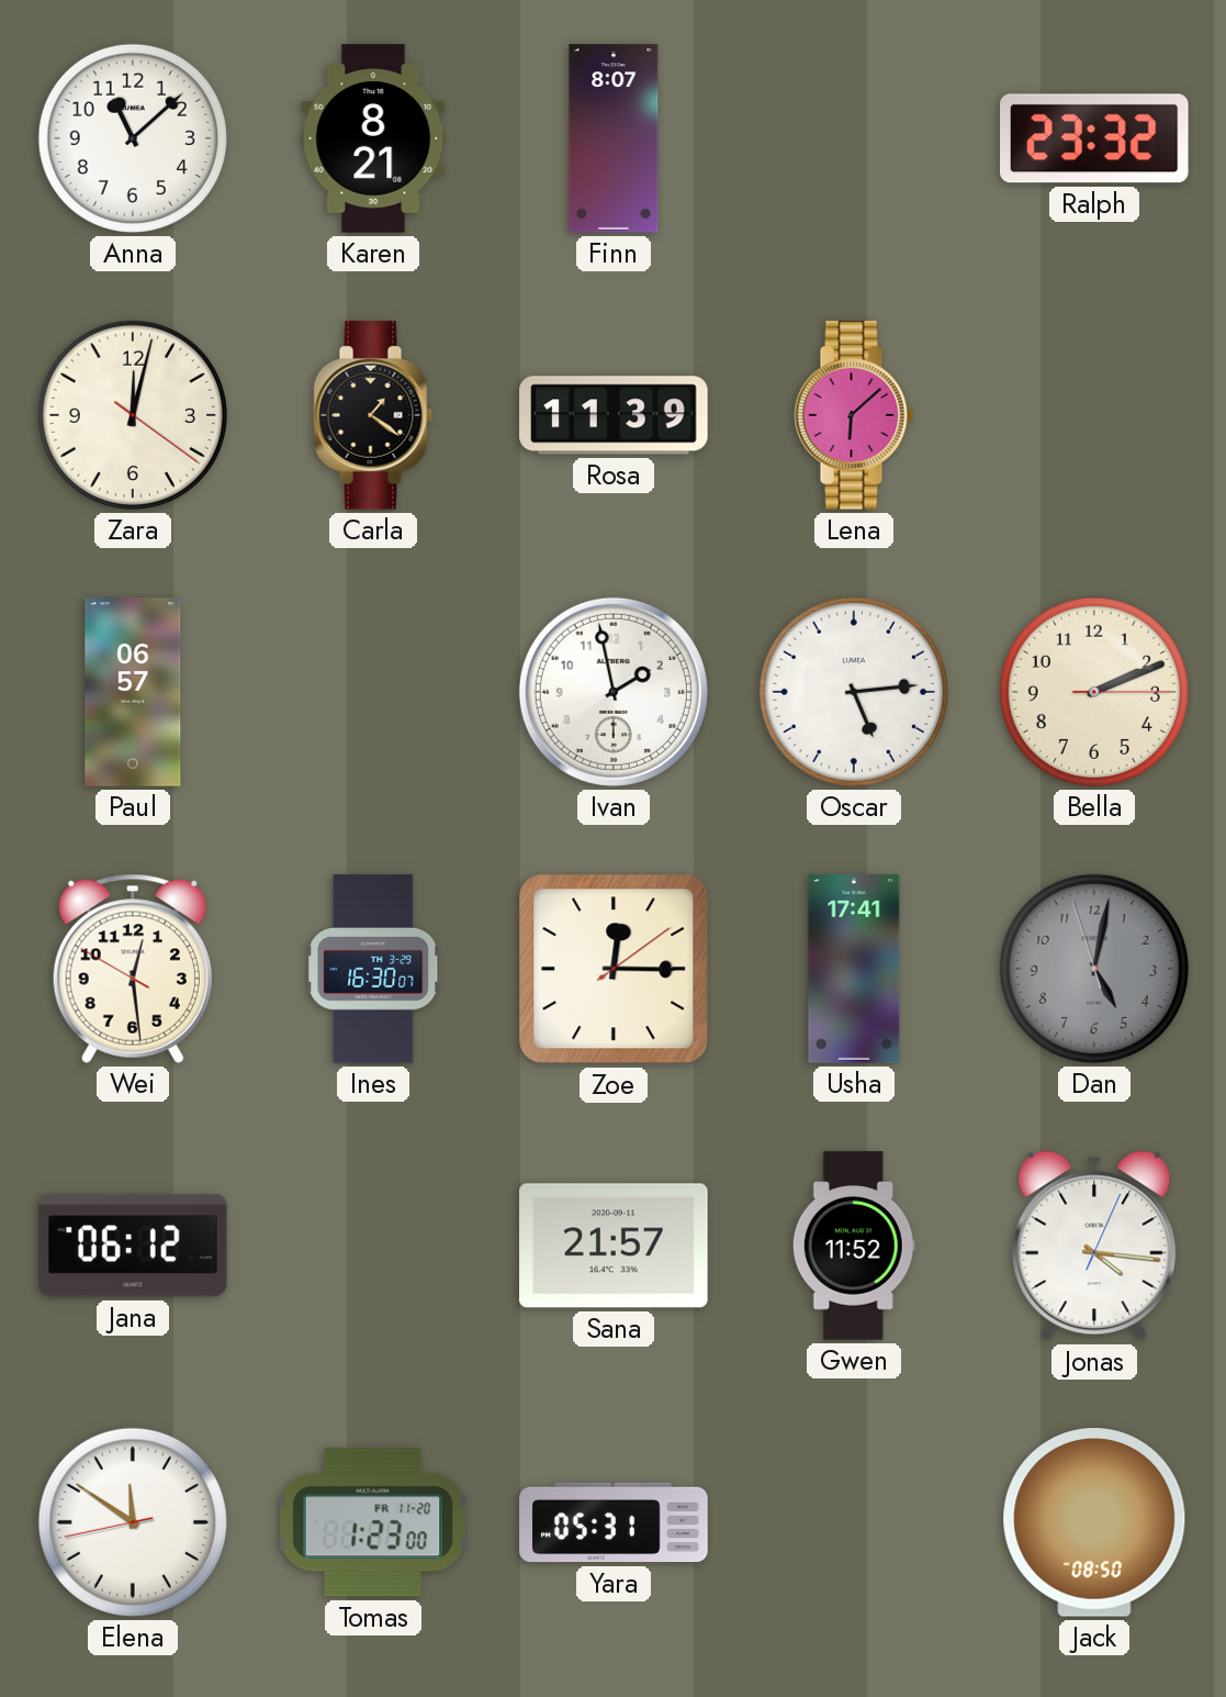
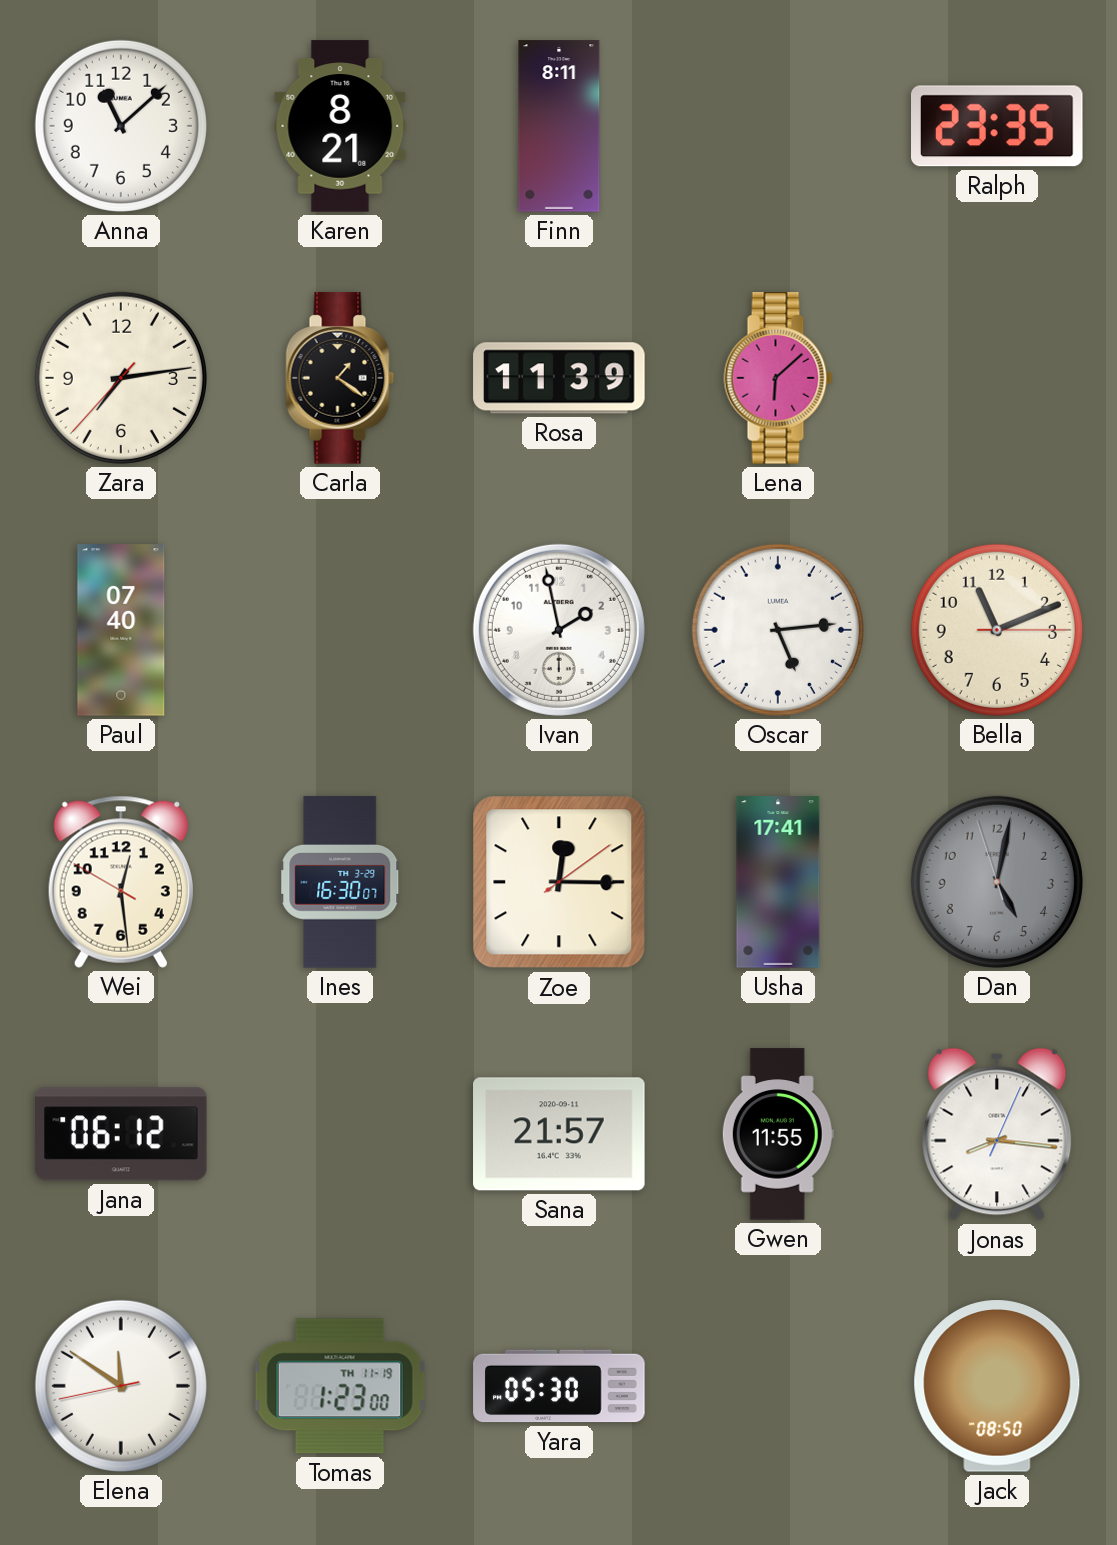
Finn: 8:07 -> 8:11 (559, 126)
Ralph: 23:32 -> 23:35 (998, 126)
Zara: 12:02 -> 7:13 (121, 378)
Paul: 06:57 -> 07:40 (121, 630)
Bella: 2:11 -> 11:11 (997, 630)
Gwen: 11:52 -> 11:55 (778, 1134)
Jonas: 4:16 -> 8:16 (997, 1134)
Tomas date: FR 11-20 -> TH 11-19 (340, 1386)
Yara: 05:31 -> 05:30 (559, 1386)
